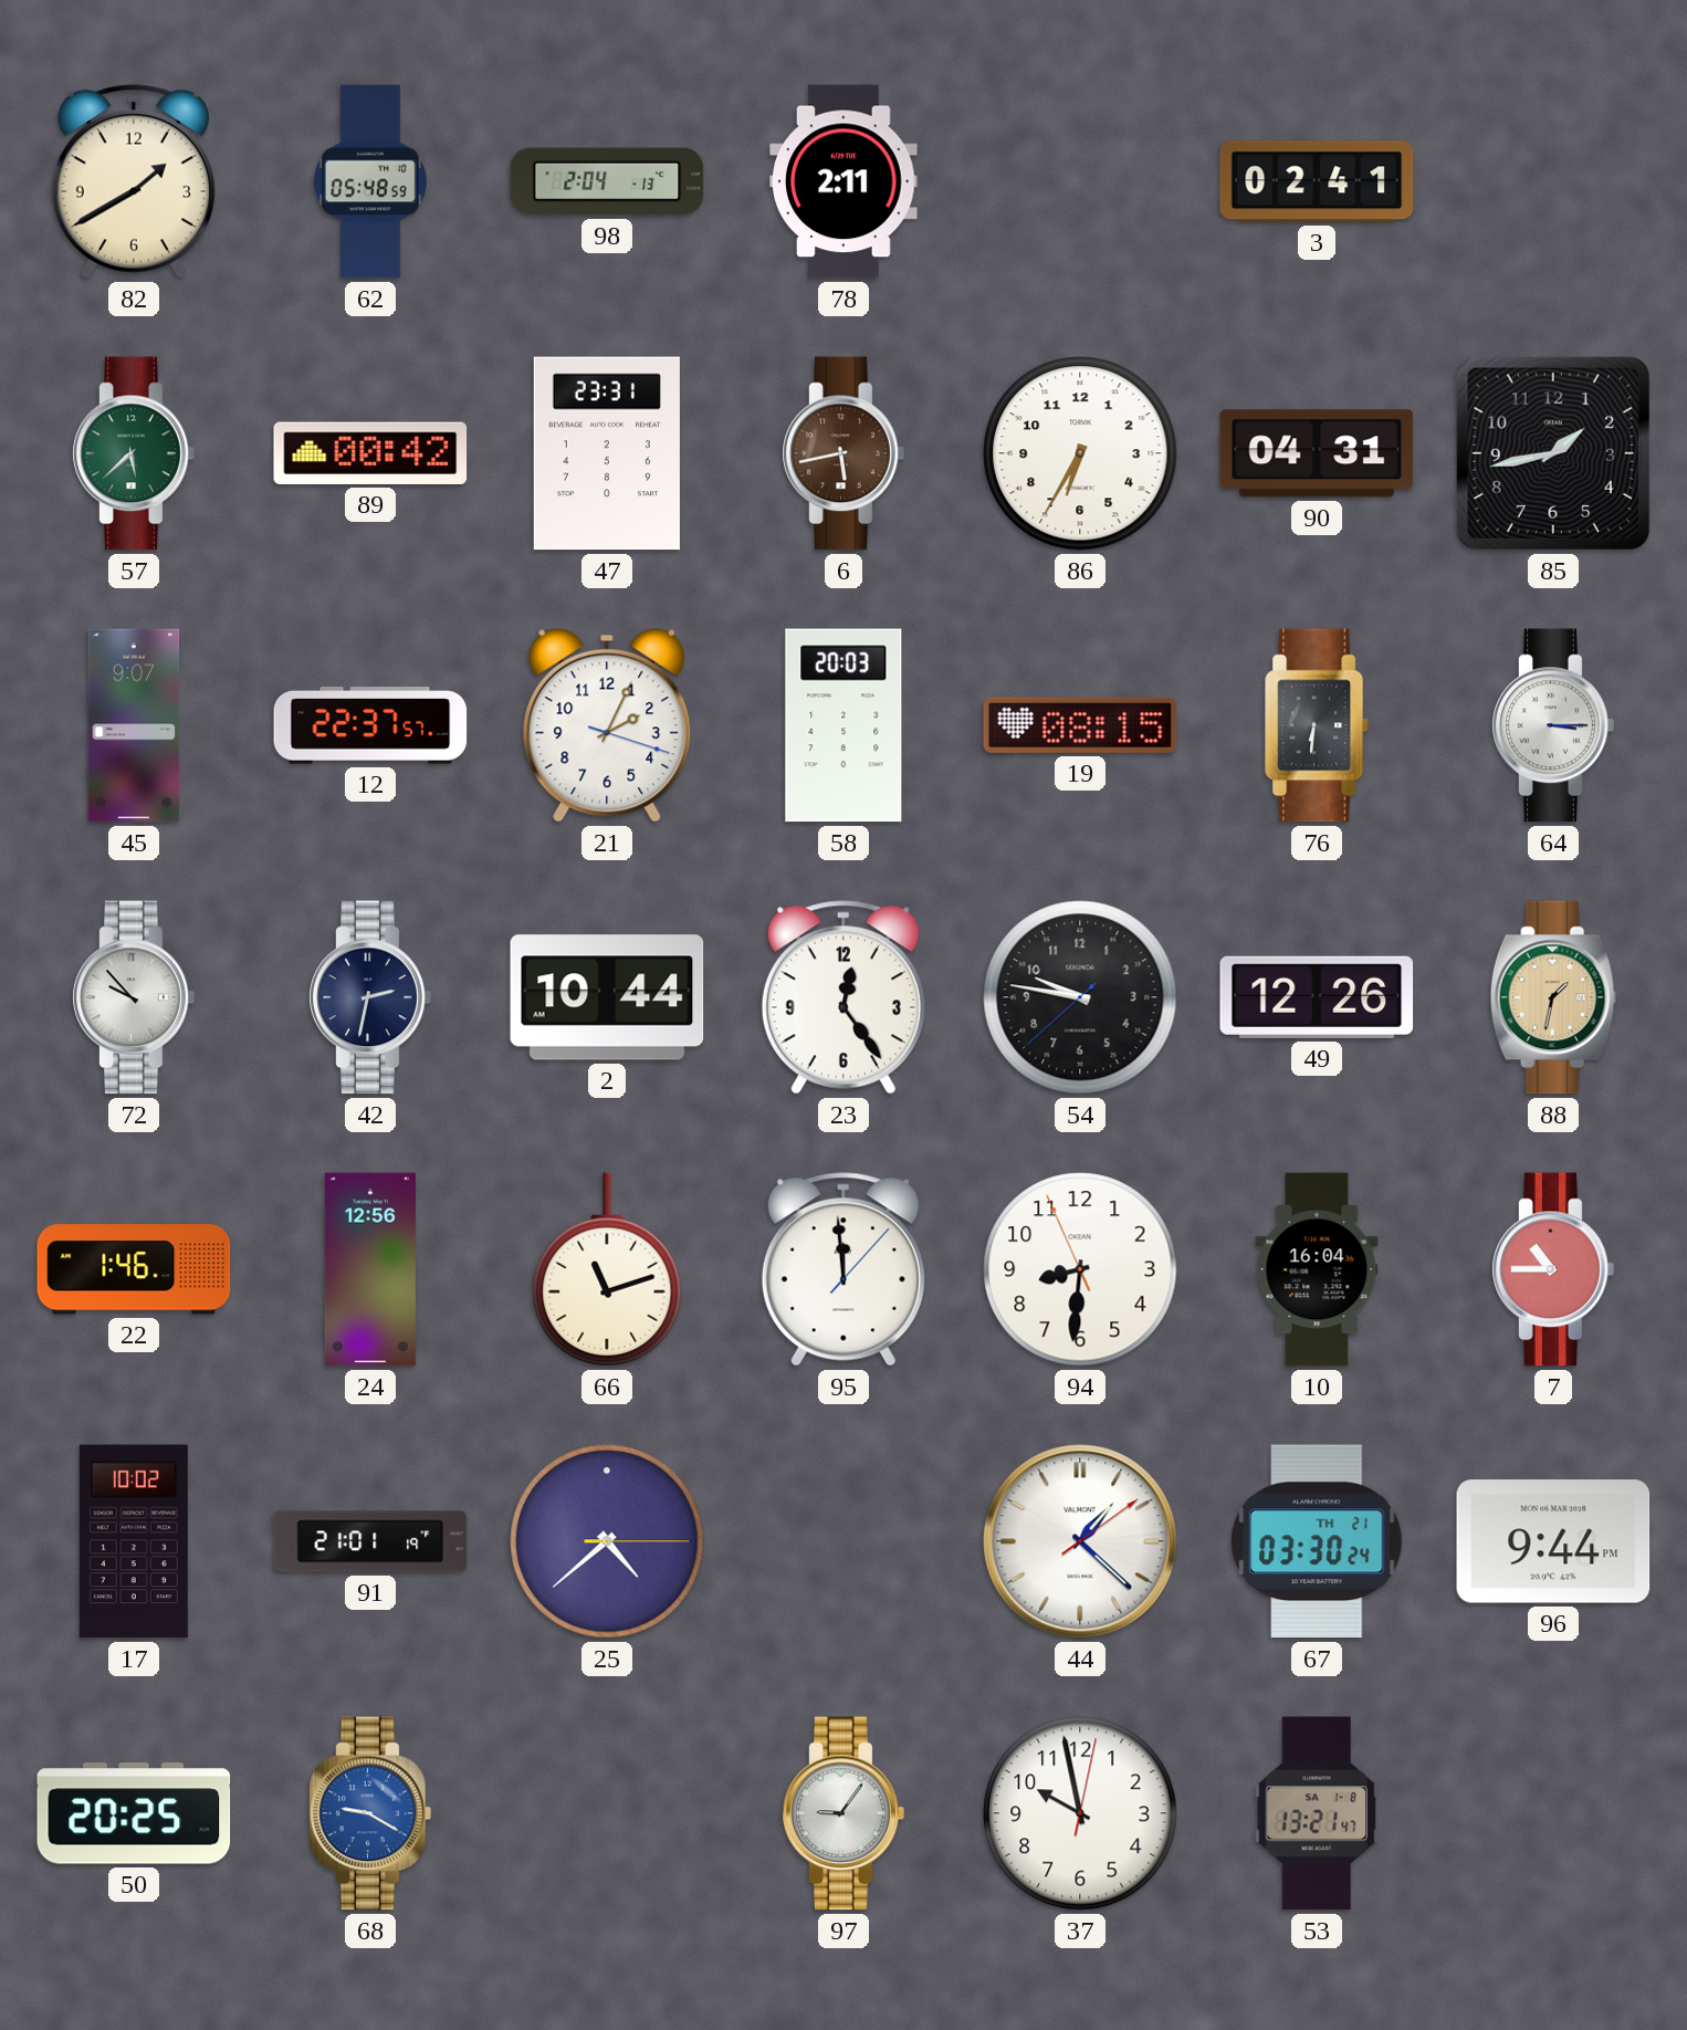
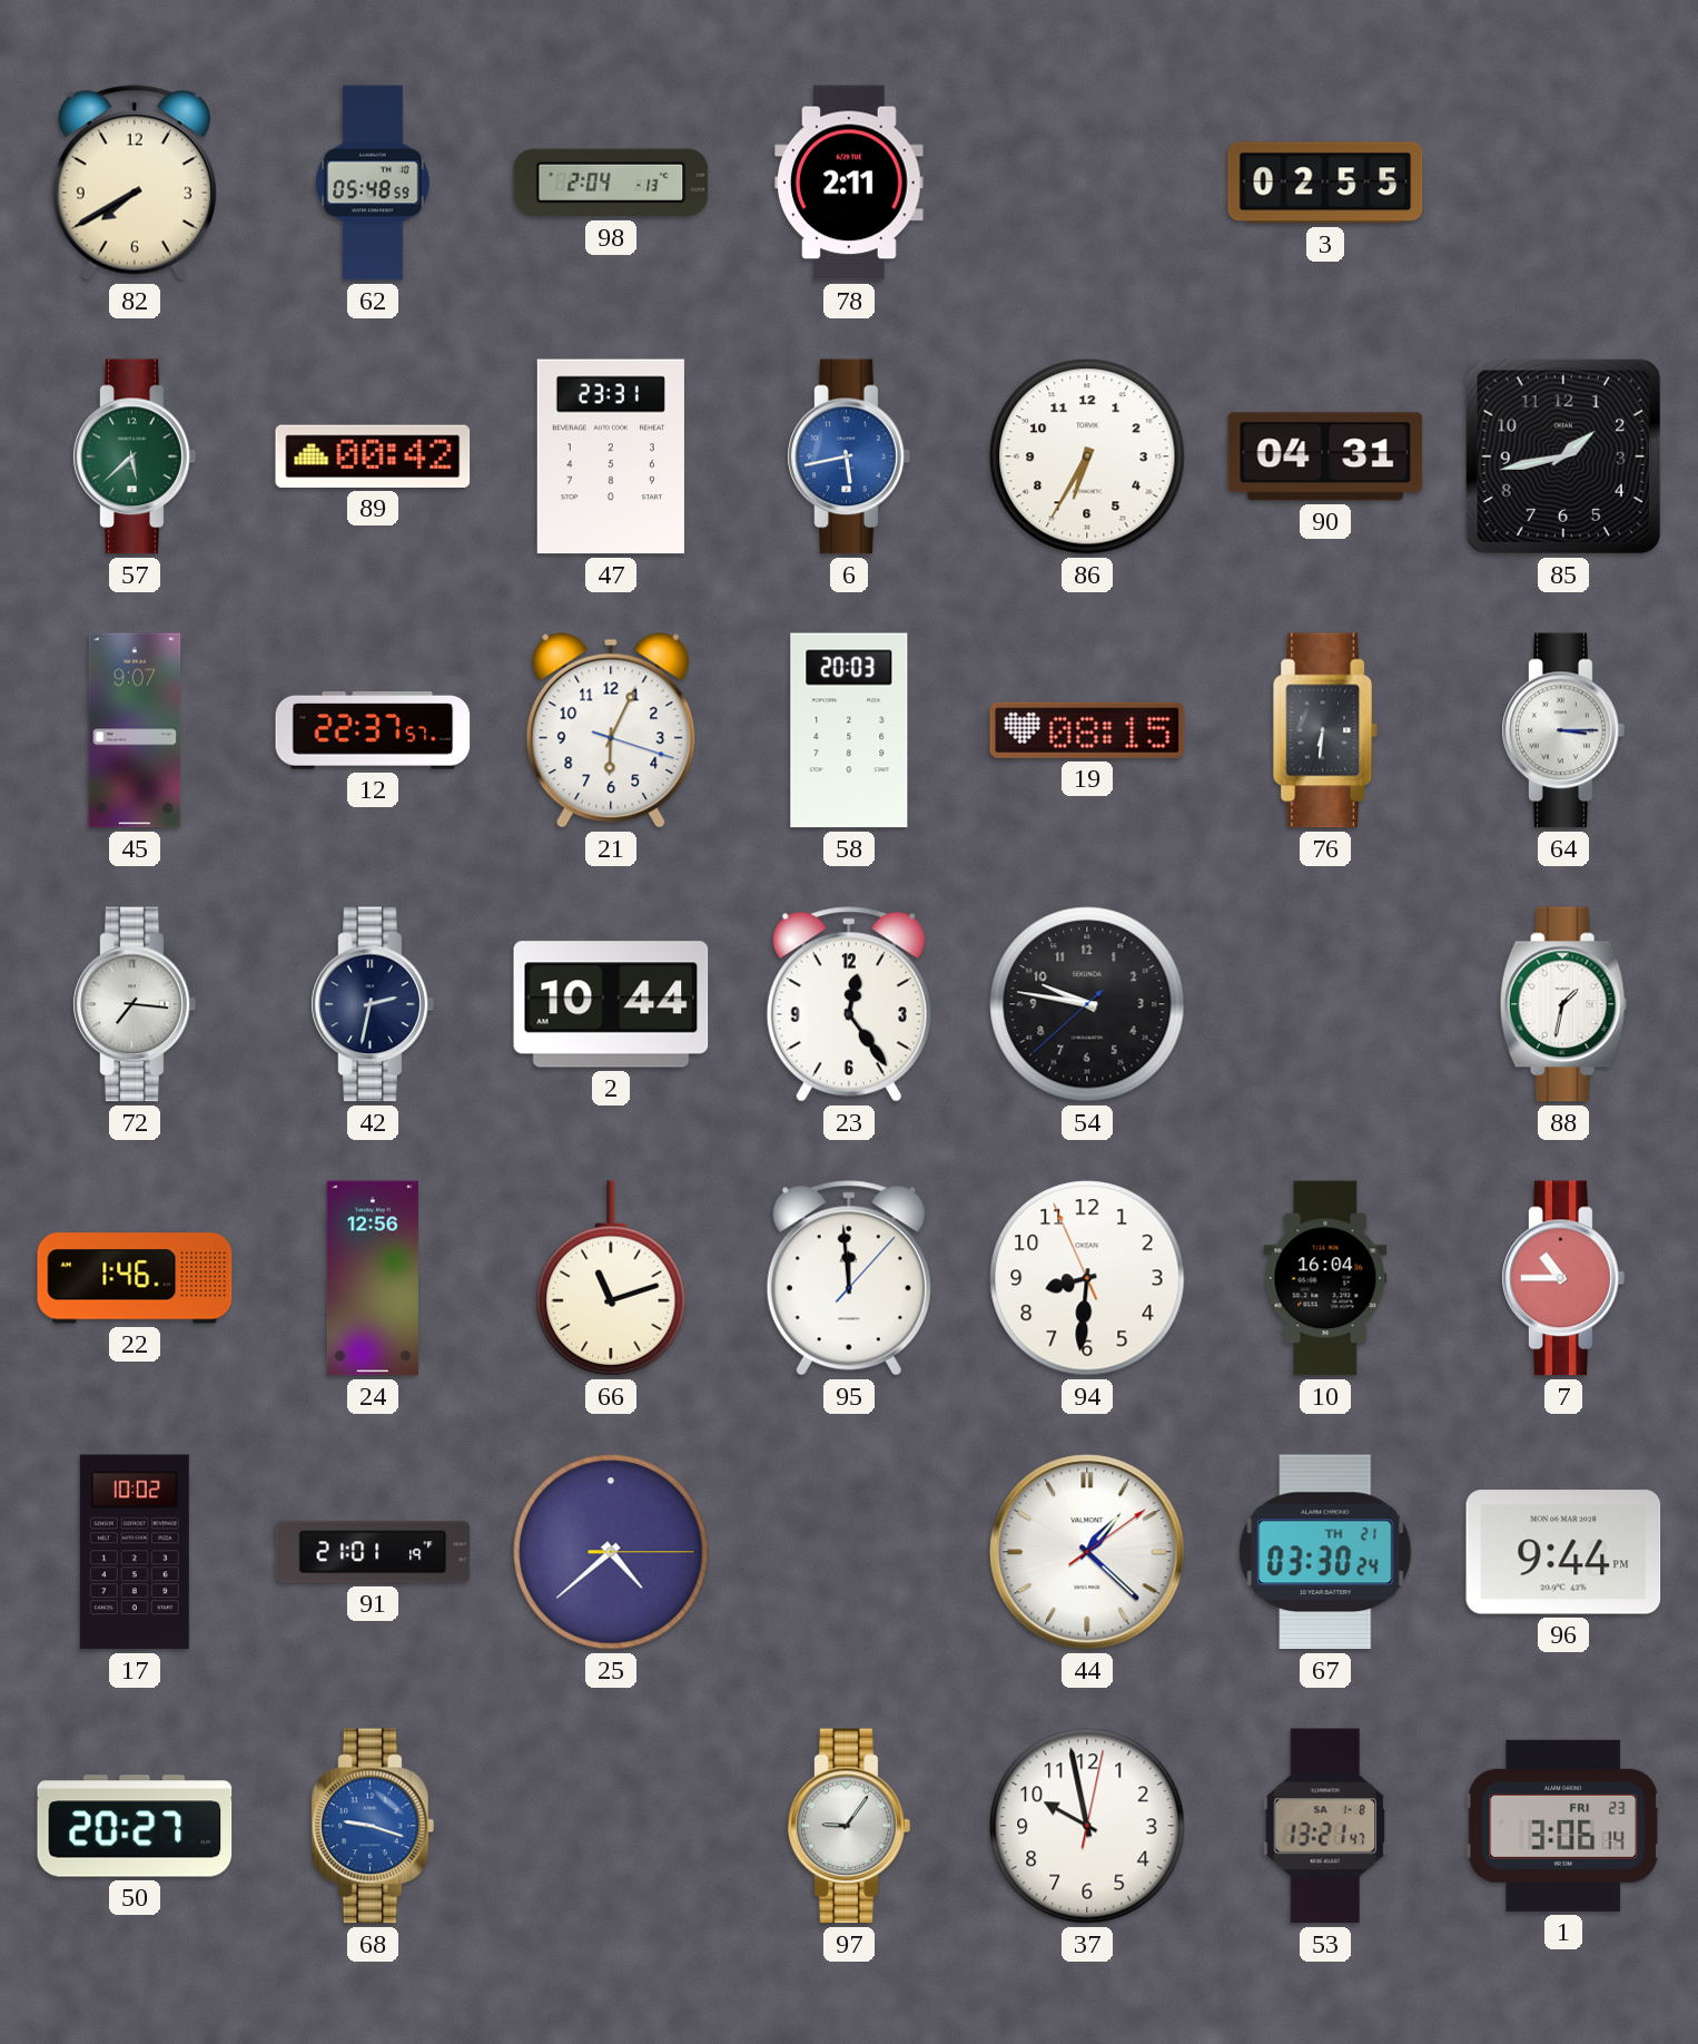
82: 1:40 -> 7:40 (135, 183)
3: 02:41 -> 02:55 (1325, 183)
6 dial: brown -> blue (849, 456)
21: 2:04 -> 6:04 (611, 730)
72: 9:53 -> 7:16 (135, 1004)
49: 12:26 -> none (1317, 997)
88 dial: champagne -> white (1563, 1004)
50: 20:25 -> 20:27 (135, 1826)
68: 9:20 -> 9:18 (373, 1826)
1: none -> 3:06 (1563, 1826)
